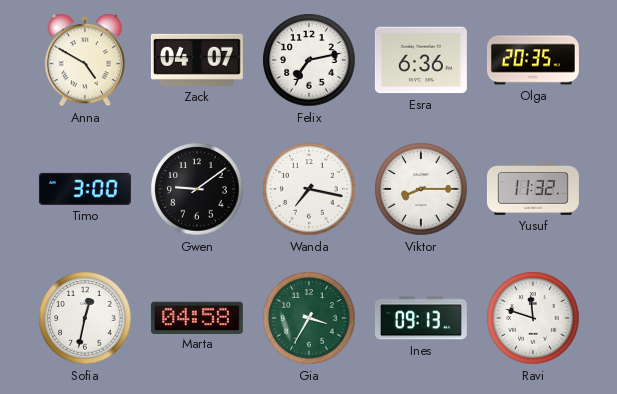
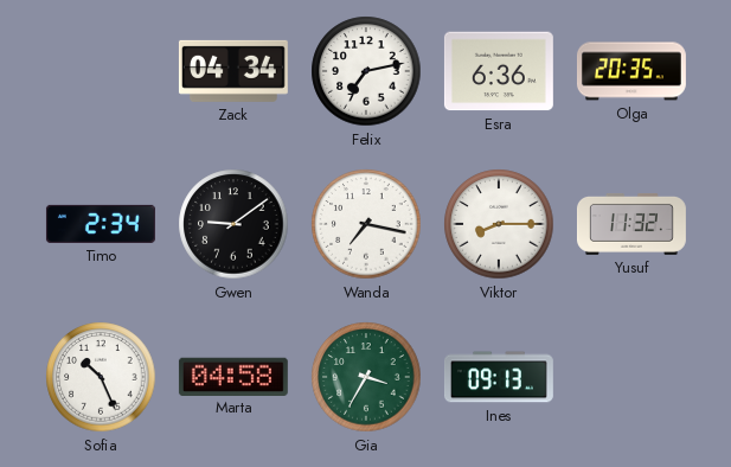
Anna: 4:50 -> none (84, 60)
Zack: 04:07 -> 04:34 (233, 71)
Timo: 3:00 -> 2:34 (101, 224)
Sofia: 12:32 -> 10:26 (101, 377)
Ravi: 11:48 -> none (533, 318)
